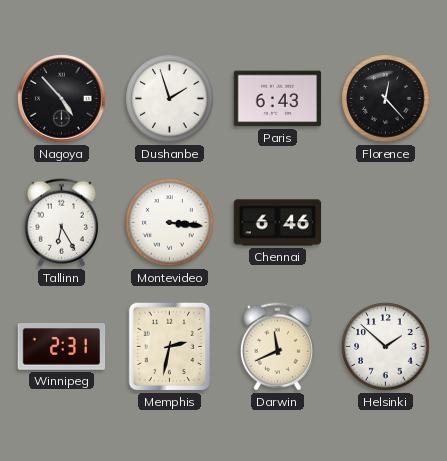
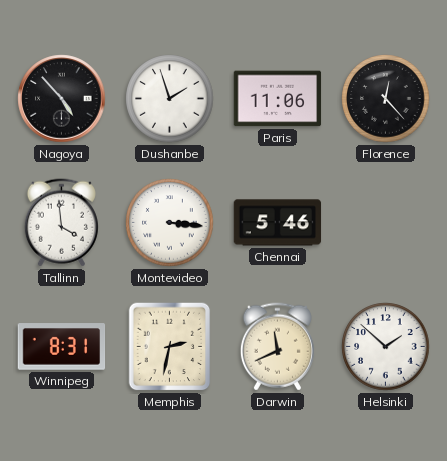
Paris: 6:43 -> 11:06 (278, 99)
Tallinn: 6:25 -> 3:59 (61, 223)
Chennai: 6:46 -> 5:46 (278, 223)
Winnipeg: 2:31 -> 8:31 (62, 347)
